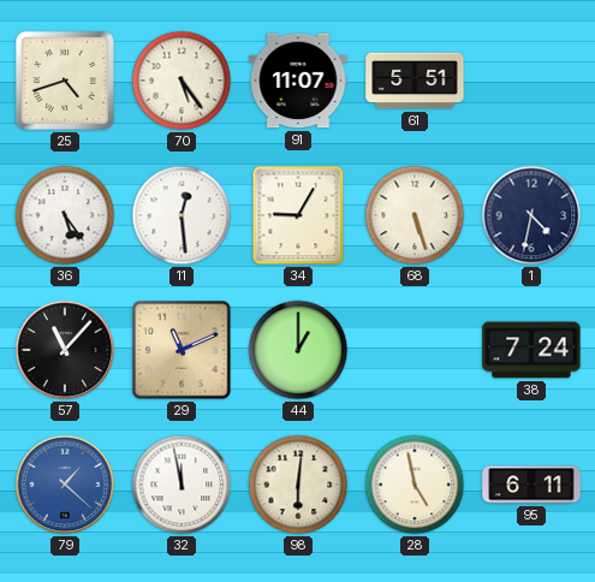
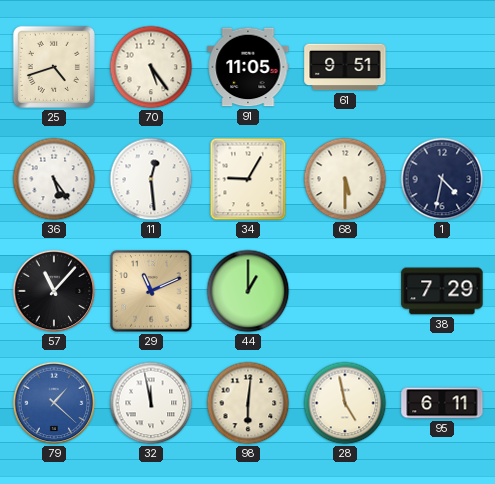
91: 11:07 -> 11:05 (248, 67)
61: 5:51 -> 9:51 (345, 67)
68: 5:27 -> 5:30 (345, 179)
38: 7:24 -> 7:29 (442, 291)
